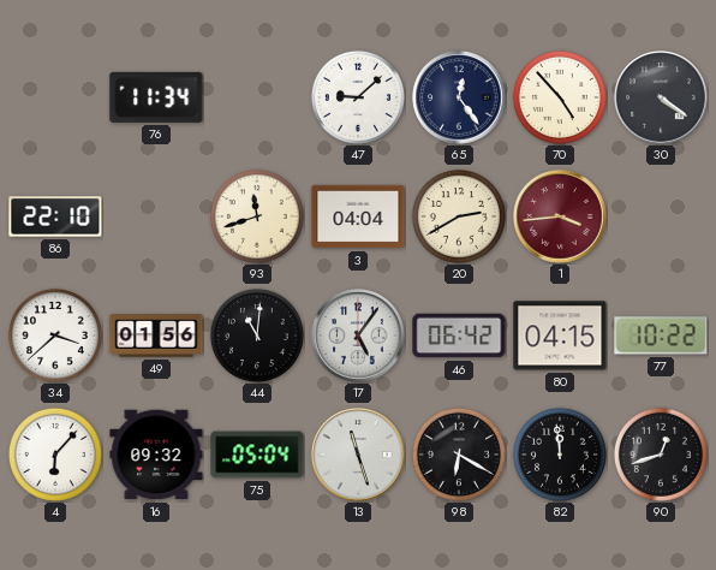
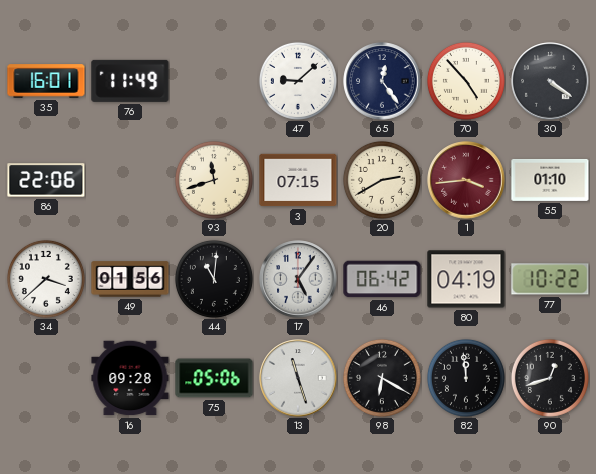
35: none -> 16:01 (46, 81)
76: 11:34 -> 11:49 (130, 81)
86: 22:10 -> 22:06 (46, 180)
3: 04:04 -> 07:15 (298, 180)
55: none -> 01:10 (550, 180)
80: 04:15 -> 04:19 (466, 279)
4: 6:07 -> none (55, 455)
16: 09:32 -> 09:28 (130, 378)
75: 05:04 -> 05:06 (214, 378)
